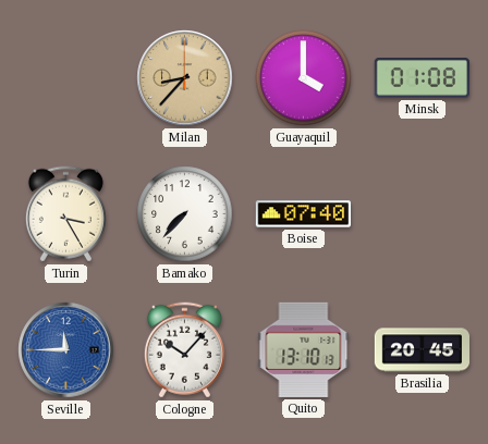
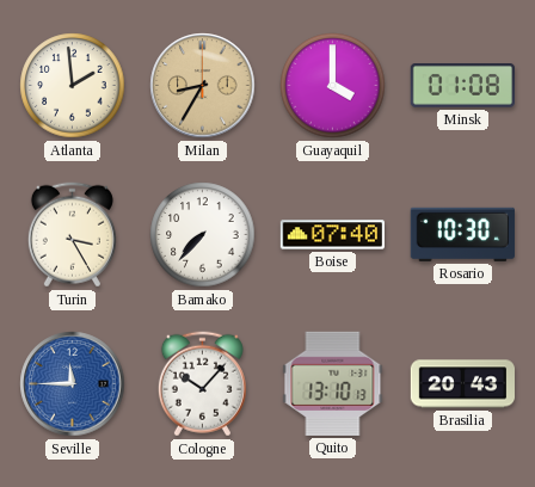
Atlanta: none -> 1:59 (73, 86)
Milan: 8:37 -> 8:35 (203, 86)
Rosario: none -> 10:30 (462, 234)
Brasilia: 20:45 -> 20:43 (463, 384)
